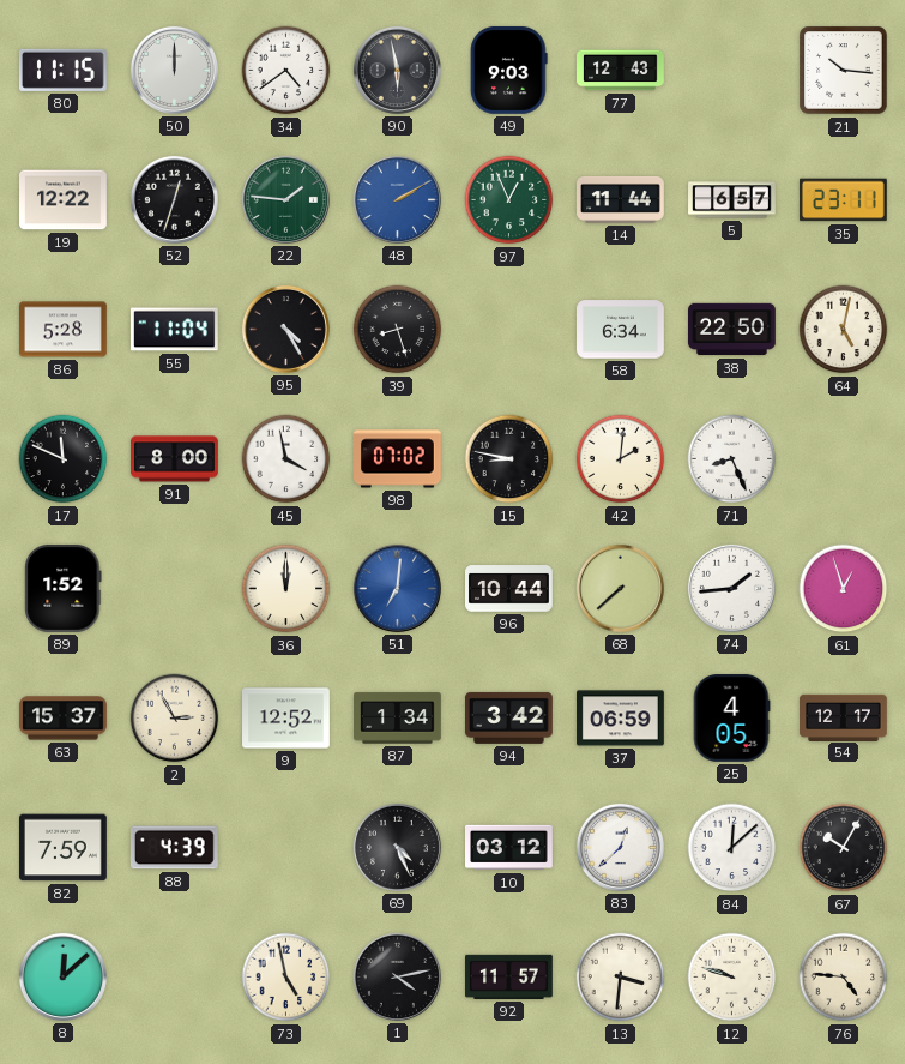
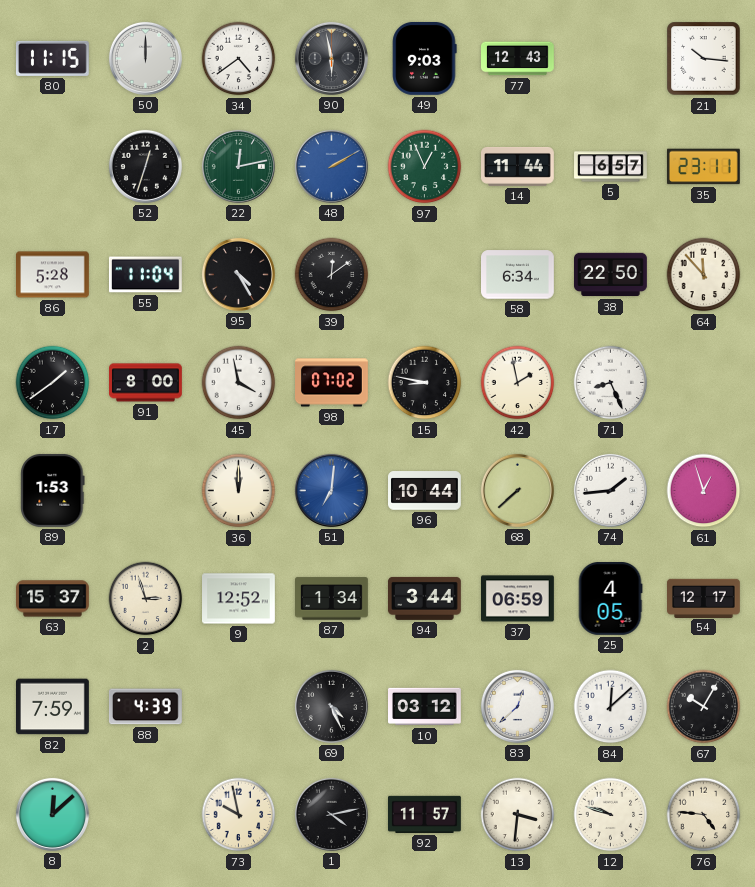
19: 12:22 -> none (64, 200)
22: 1:46 -> 12:13 (238, 166)
39: 8:27 -> 12:09 (332, 275)
64: 5:02 -> 11:53 (704, 275)
17: 11:49 -> 1:39 (53, 383)
42: 2:01 -> 1:58 (518, 383)
89: 1:52 -> 1:53 (53, 490)
2: 2:55 -> 2:57 (146, 599)
94: 3:42 -> 3:44 (425, 598)
73: 4:58 -> 9:58 (239, 815)
